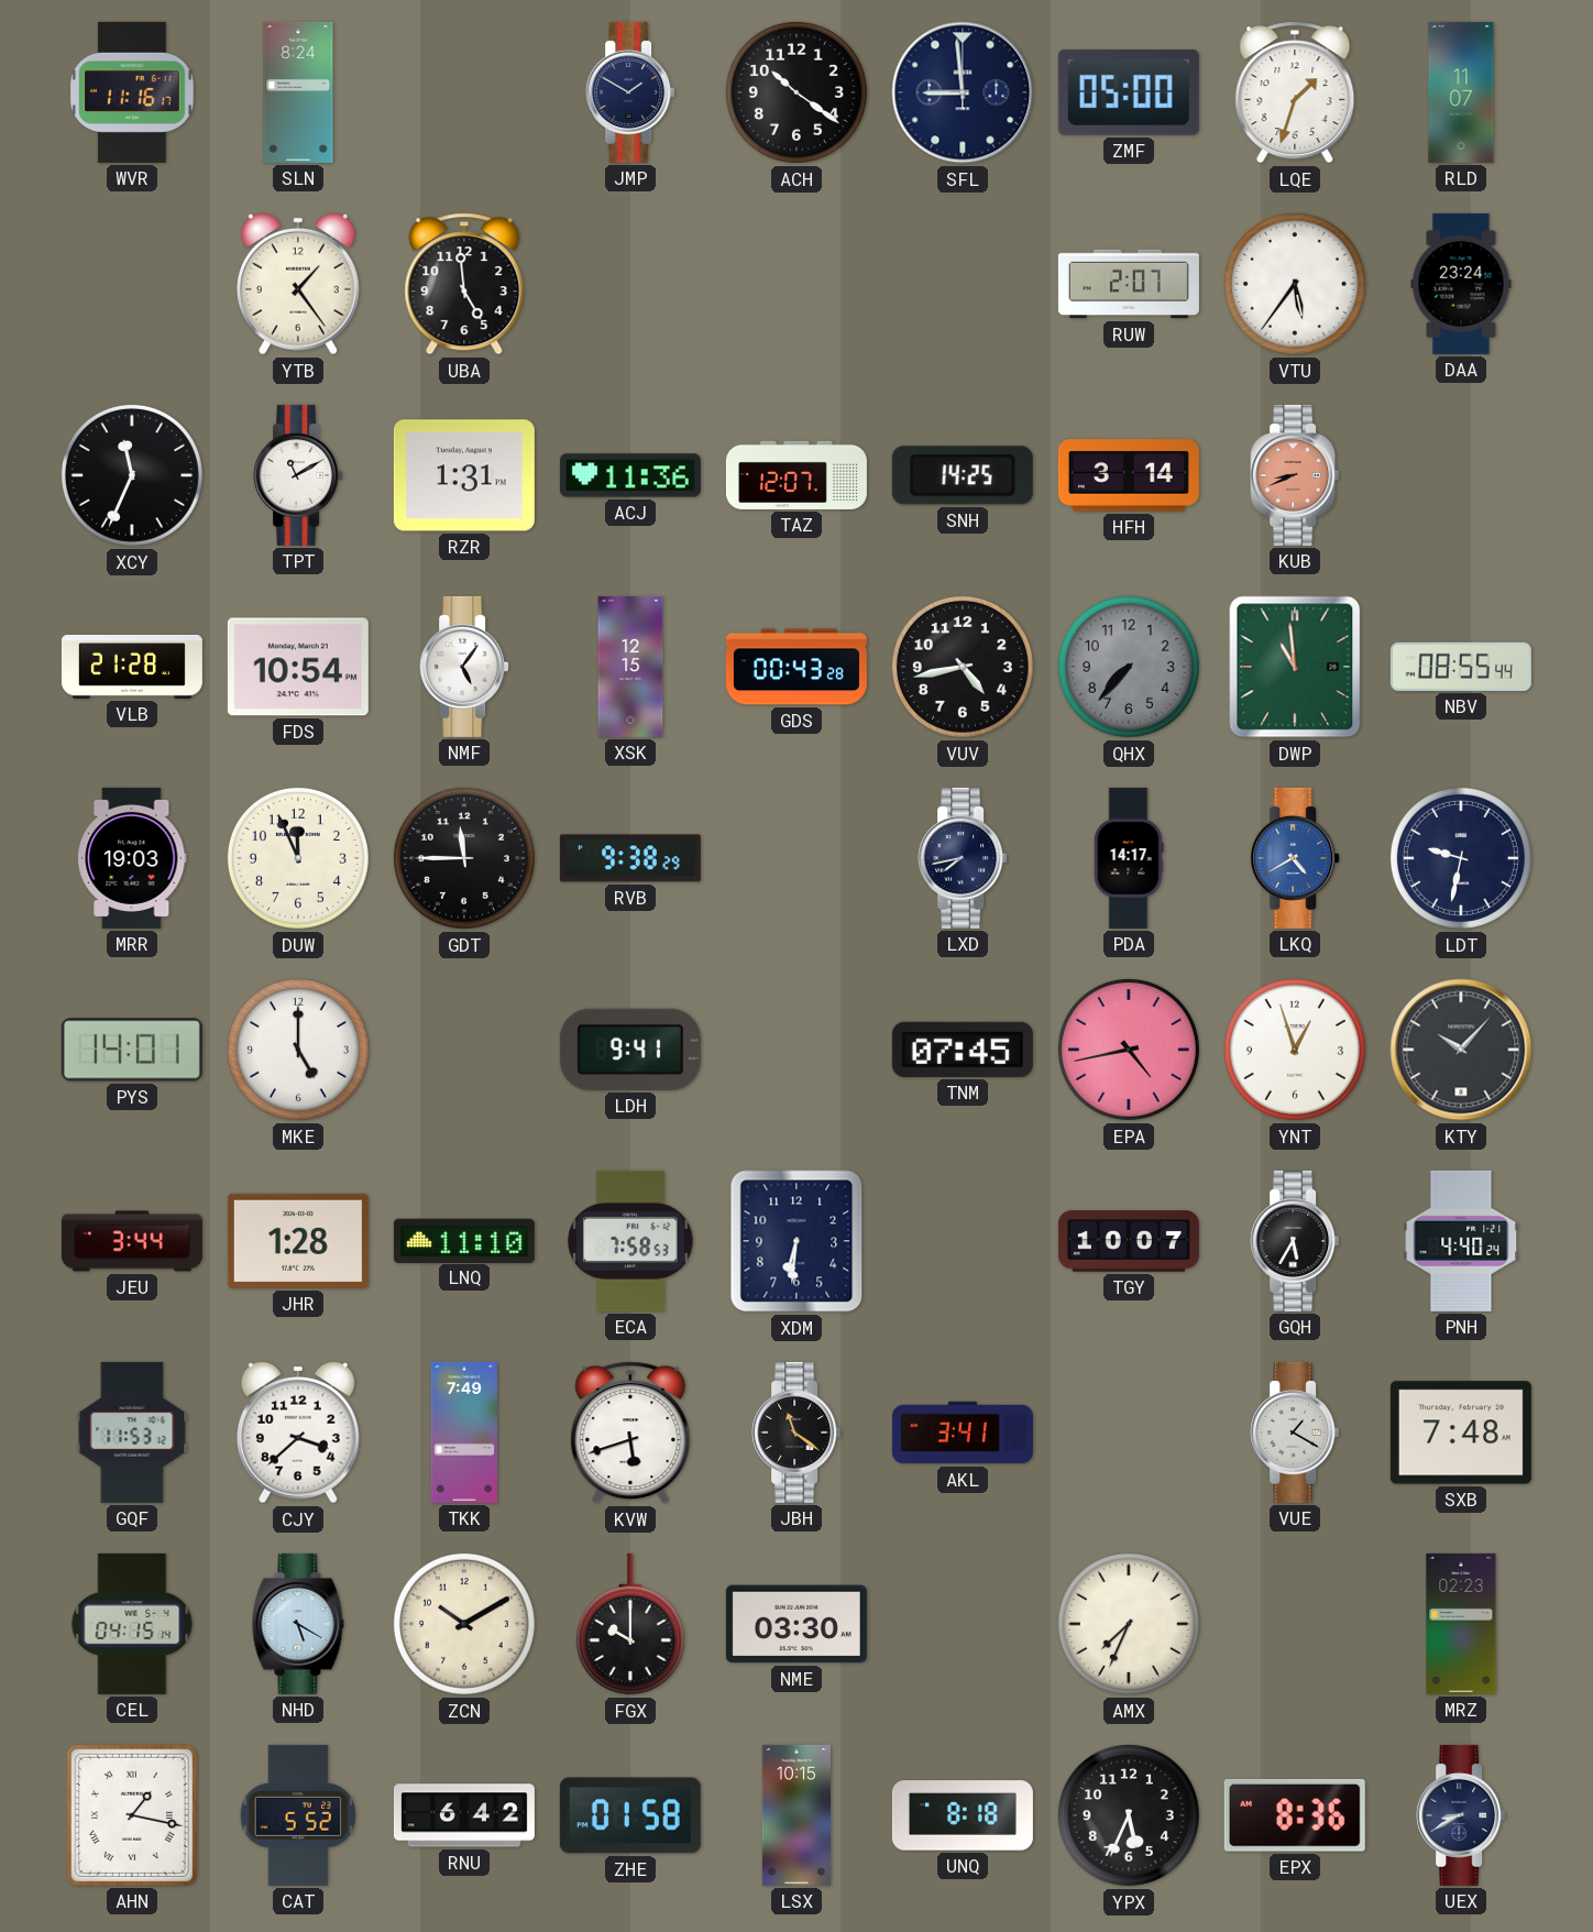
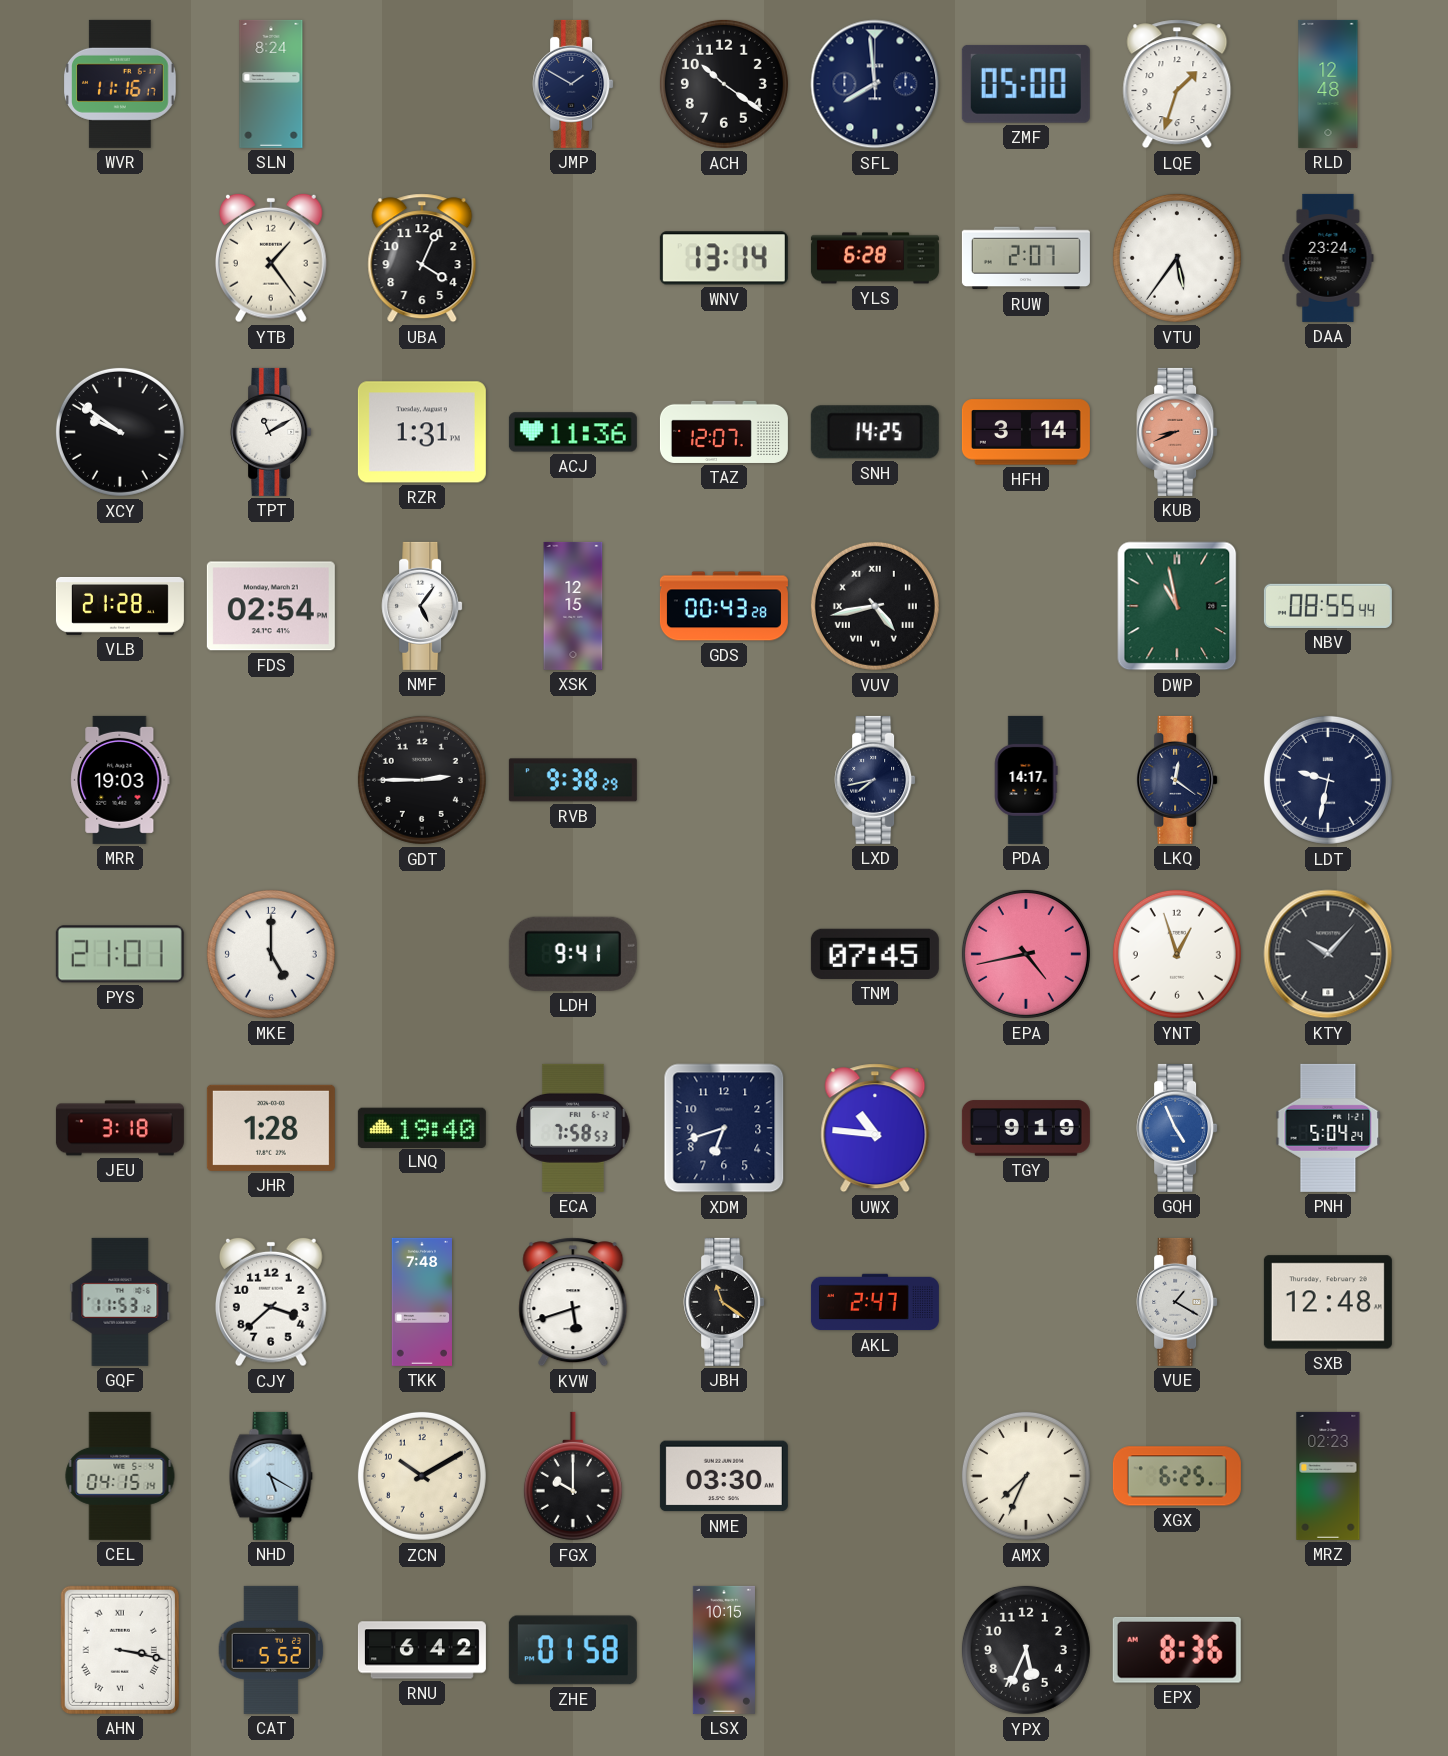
SFL: 8:59 -> 7:59 (875, 84)
RLD: 11:07 -> 12:48 (1328, 84)
UBA: 4:59 -> 4:04 (422, 258)
WNV: none -> 13:14 (724, 258)
YLS: none -> 6:28 (875, 258)
XCY: 11:34 -> 9:51 (120, 432)
FDS: 10:54 -> 02:54 (271, 606)
VUV numerals: Arabic -> Roman (875, 606)
QHX: 7:37 -> none (1129, 667)
DWP: 10:59 -> 10:58 (1177, 606)
DUW: 11:56 -> none (298, 858)
GDT: 11:45 -> 2:45 (422, 780)
LKQ: 4:40 -> 12:21 (1177, 780)
LKQ dial: blue -> navy (1177, 780)
PYS: 14:01 -> 21:01 (120, 954)
JEU: 3:44 -> 3:18 (120, 1128)
LNQ: 11:10 -> 19:40 (422, 1127)
XDM: 6:31 -> 6:42 (724, 1128)
UWX: none -> 10:46 (875, 1128)
TGY: 10:07 -> 9:19 (1026, 1128)
GQH: 5:35 -> 4:56 (1177, 1128)
GQH dial: black -> blue (1177, 1128)
PNH: 4:40 -> 5:04 (1328, 1128)
TKK: 7:49 -> 7:48 (421, 1302)
AKL: 3:41 -> 2:47 (875, 1302)
SXB: 7:48 -> 12:48 (1328, 1302)
XGX: none -> 6:25 (1177, 1476)
AHN: 1:17 -> 3:17 (120, 1650)
UNQ: 8:18 -> none (963, 1815)
UEX: 8:40 -> none (1461, 1815)
